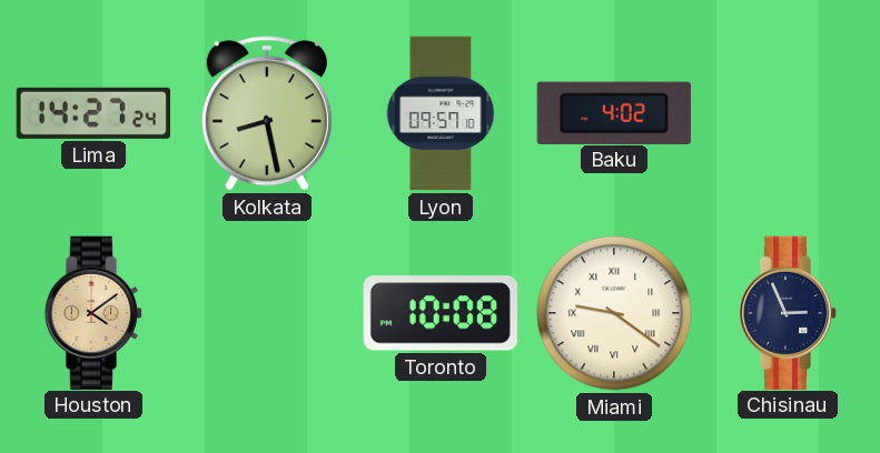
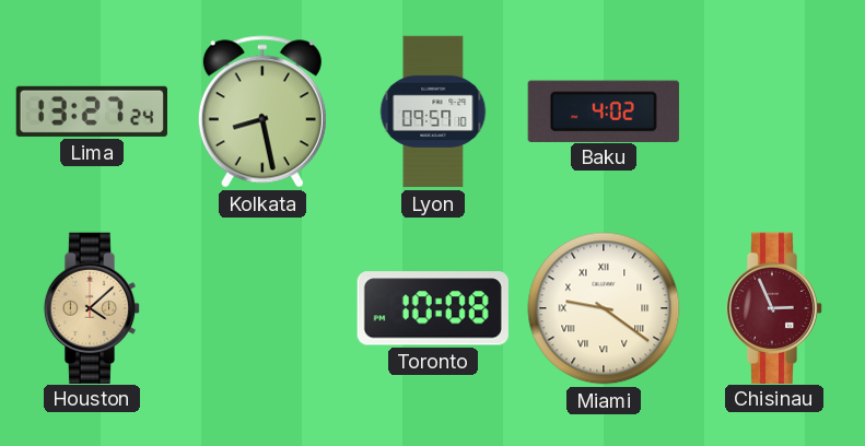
Lima: 14:27 -> 13:27 (92, 111)
Houston: 4:09 -> 4:08 (92, 307)
Chisinau dial: navy -> burgundy (774, 307)
